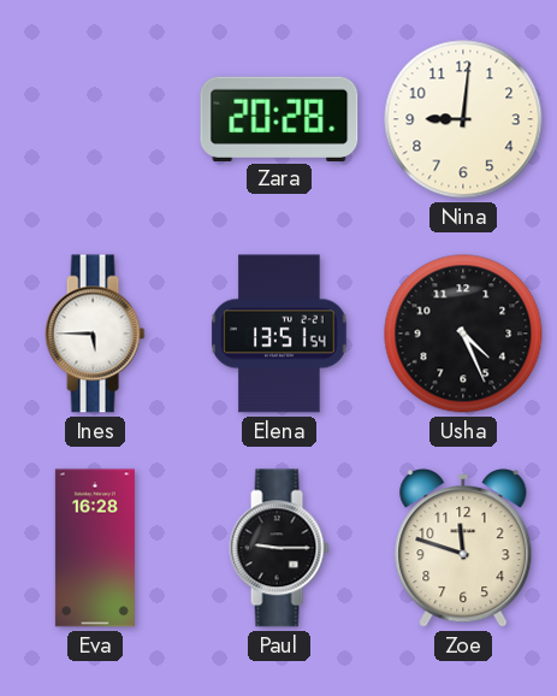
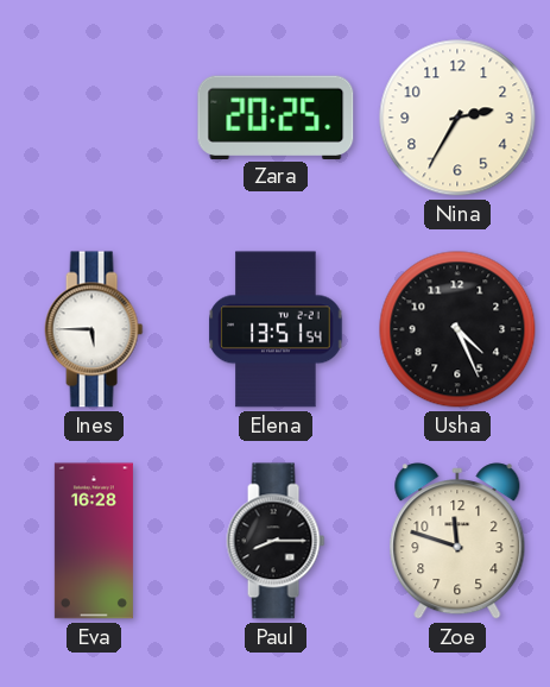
Zara: 20:28 -> 20:25 (276, 116)
Nina: 9:01 -> 2:35 (457, 118)
Paul: 9:15 -> 8:15 (276, 541)
